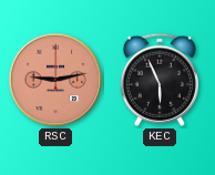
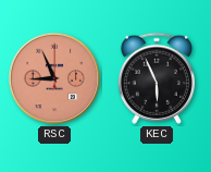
RSC: 9:13 -> 8:56 (54, 78)
